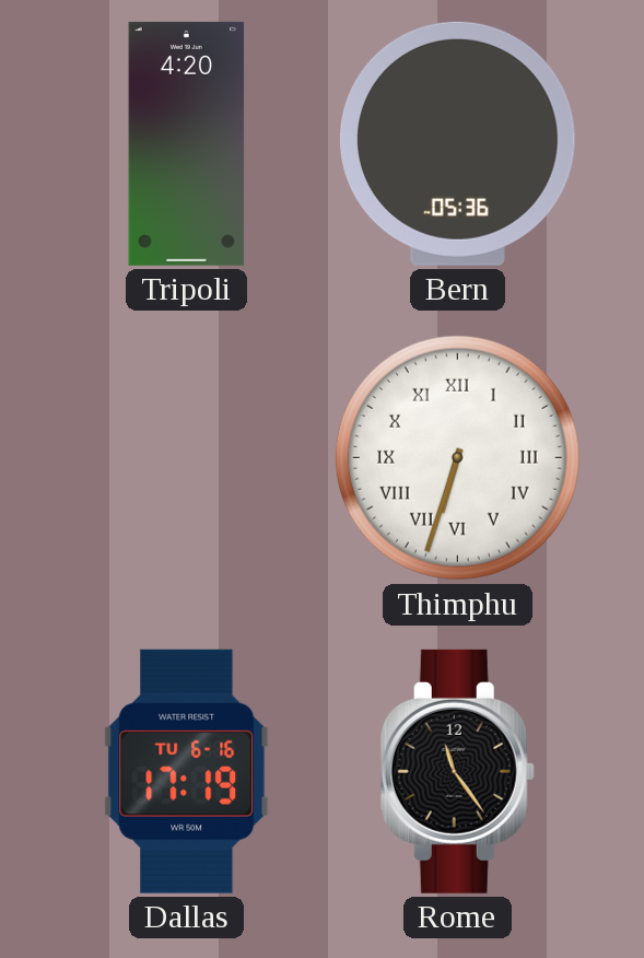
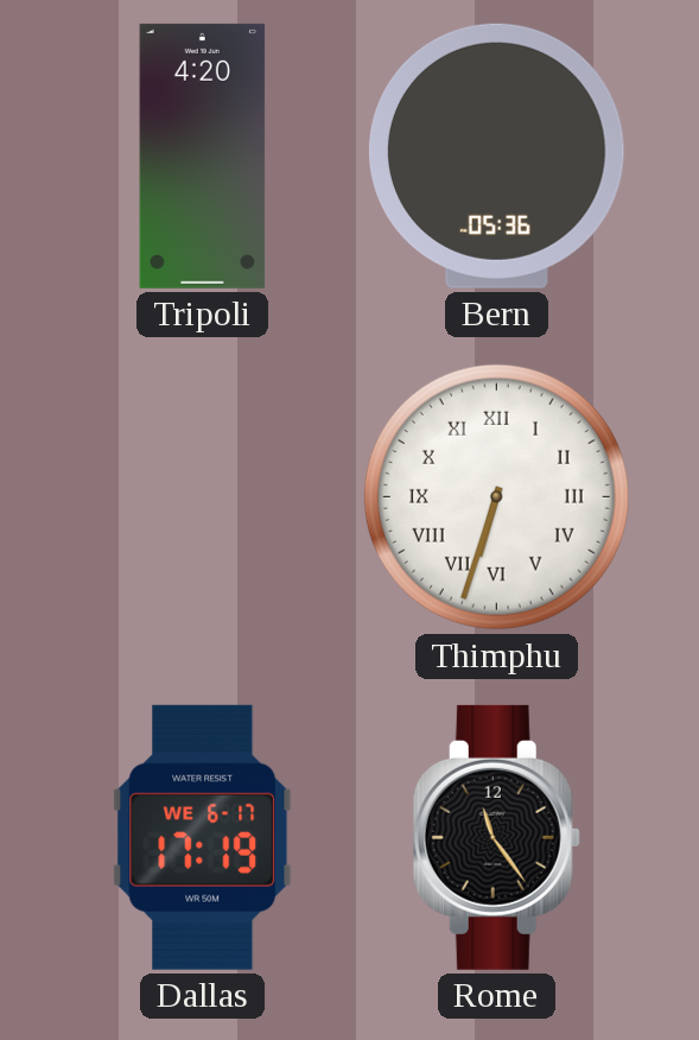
Dallas date: TU 6-16 -> WE 6-17 (203, 837)
